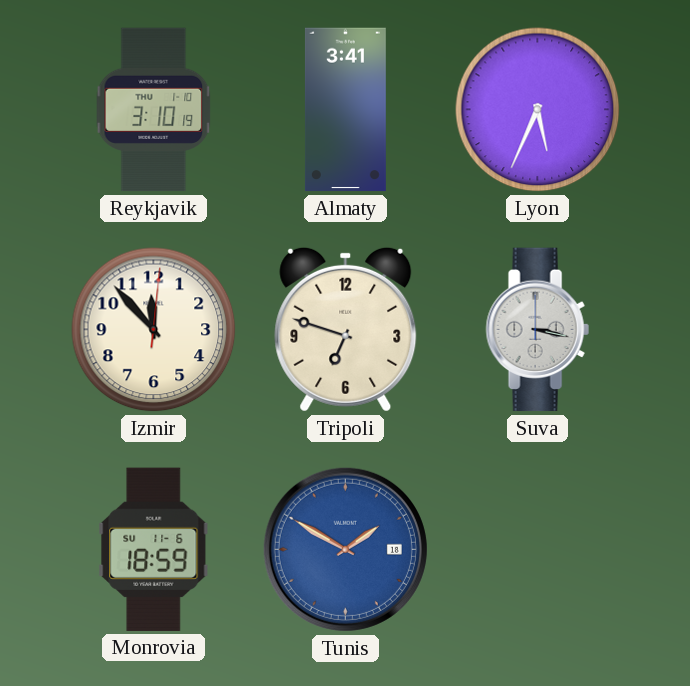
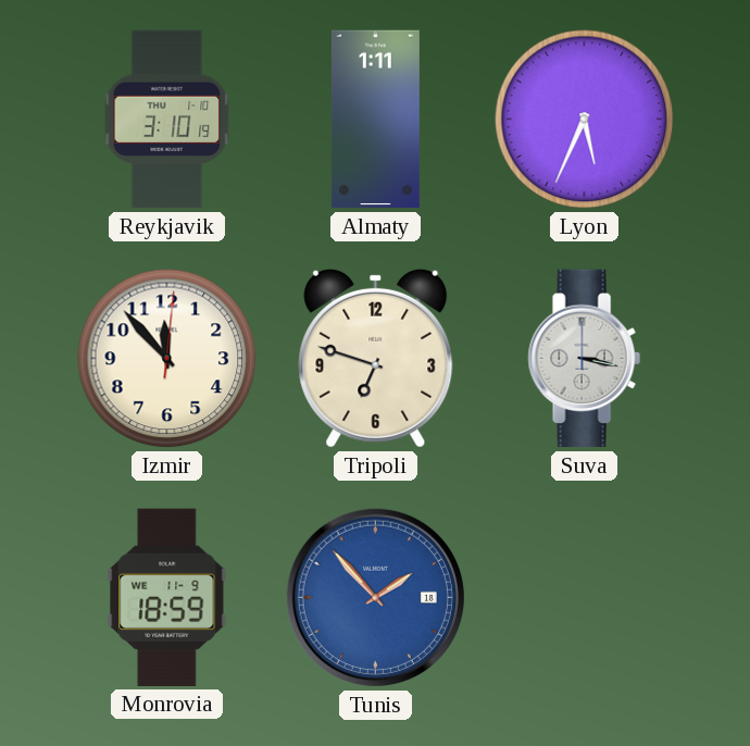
Almaty: 3:41 -> 1:11 (375, 120)
Monrovia date: SU 11-6 -> WE 11-9 (167, 597)
Tunis: 1:50 -> 1:53 (375, 597)
